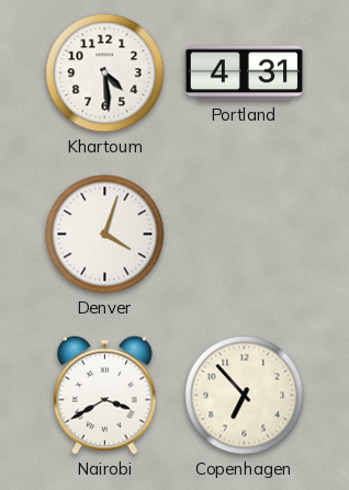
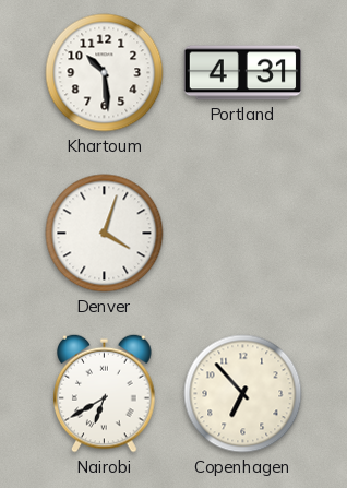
Khartoum: 4:29 -> 10:29 (105, 73)
Nairobi: 3:40 -> 6:40 (105, 393)
